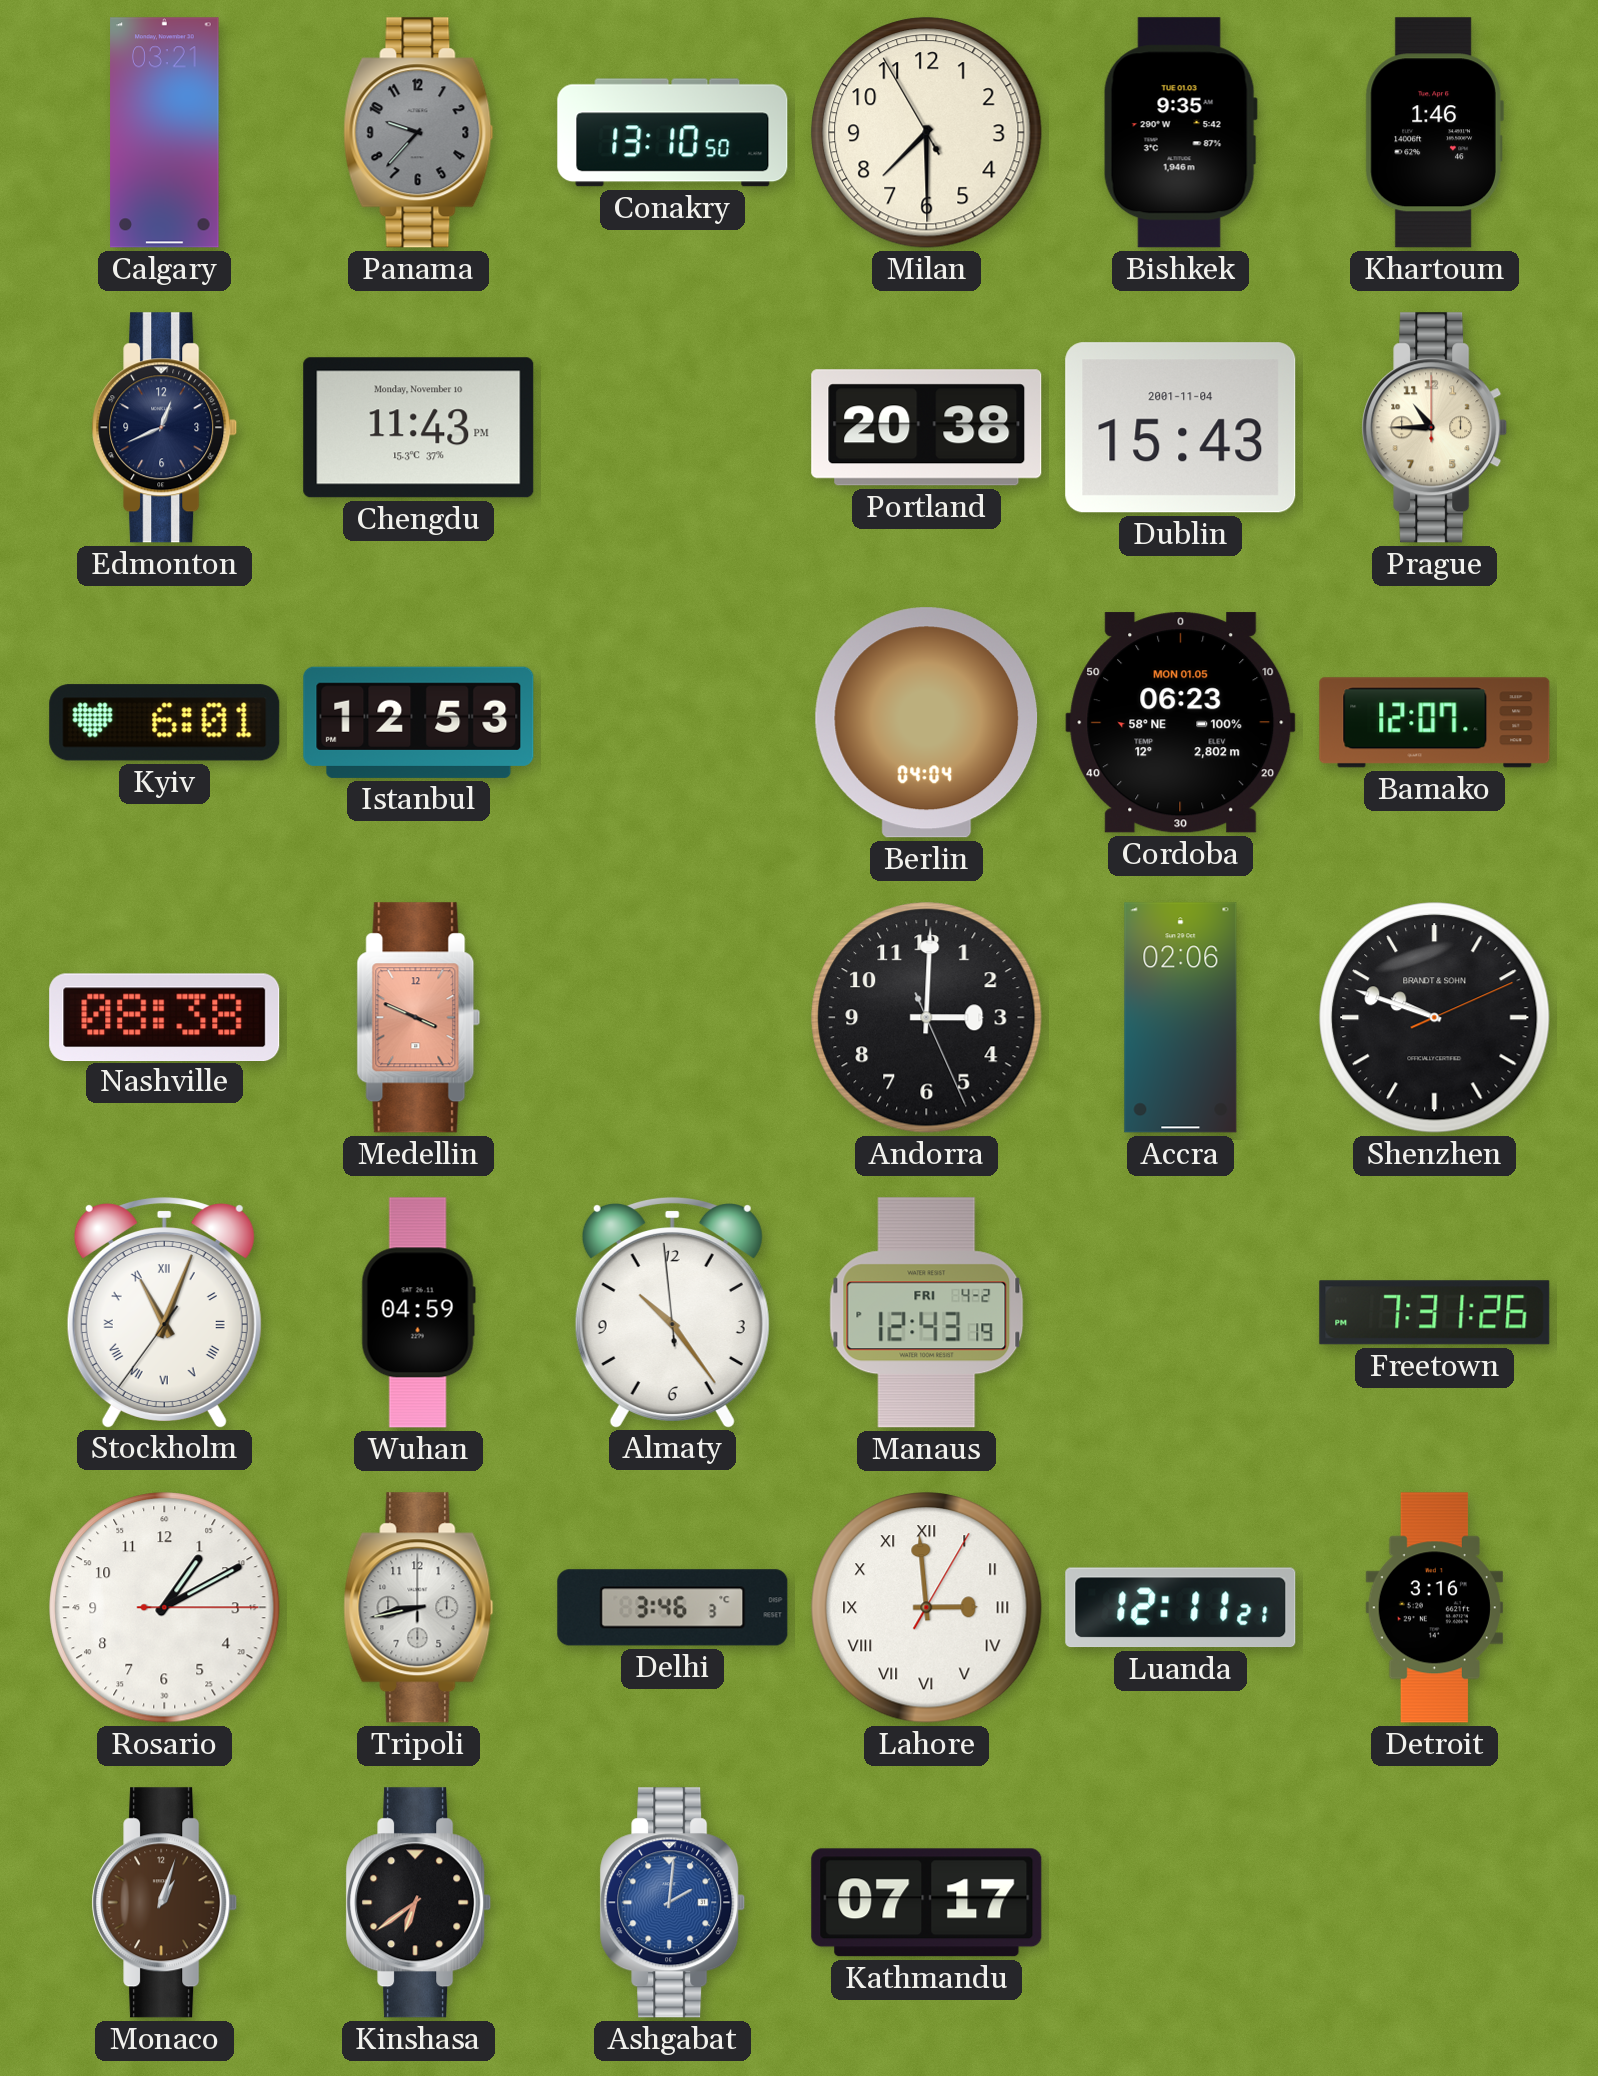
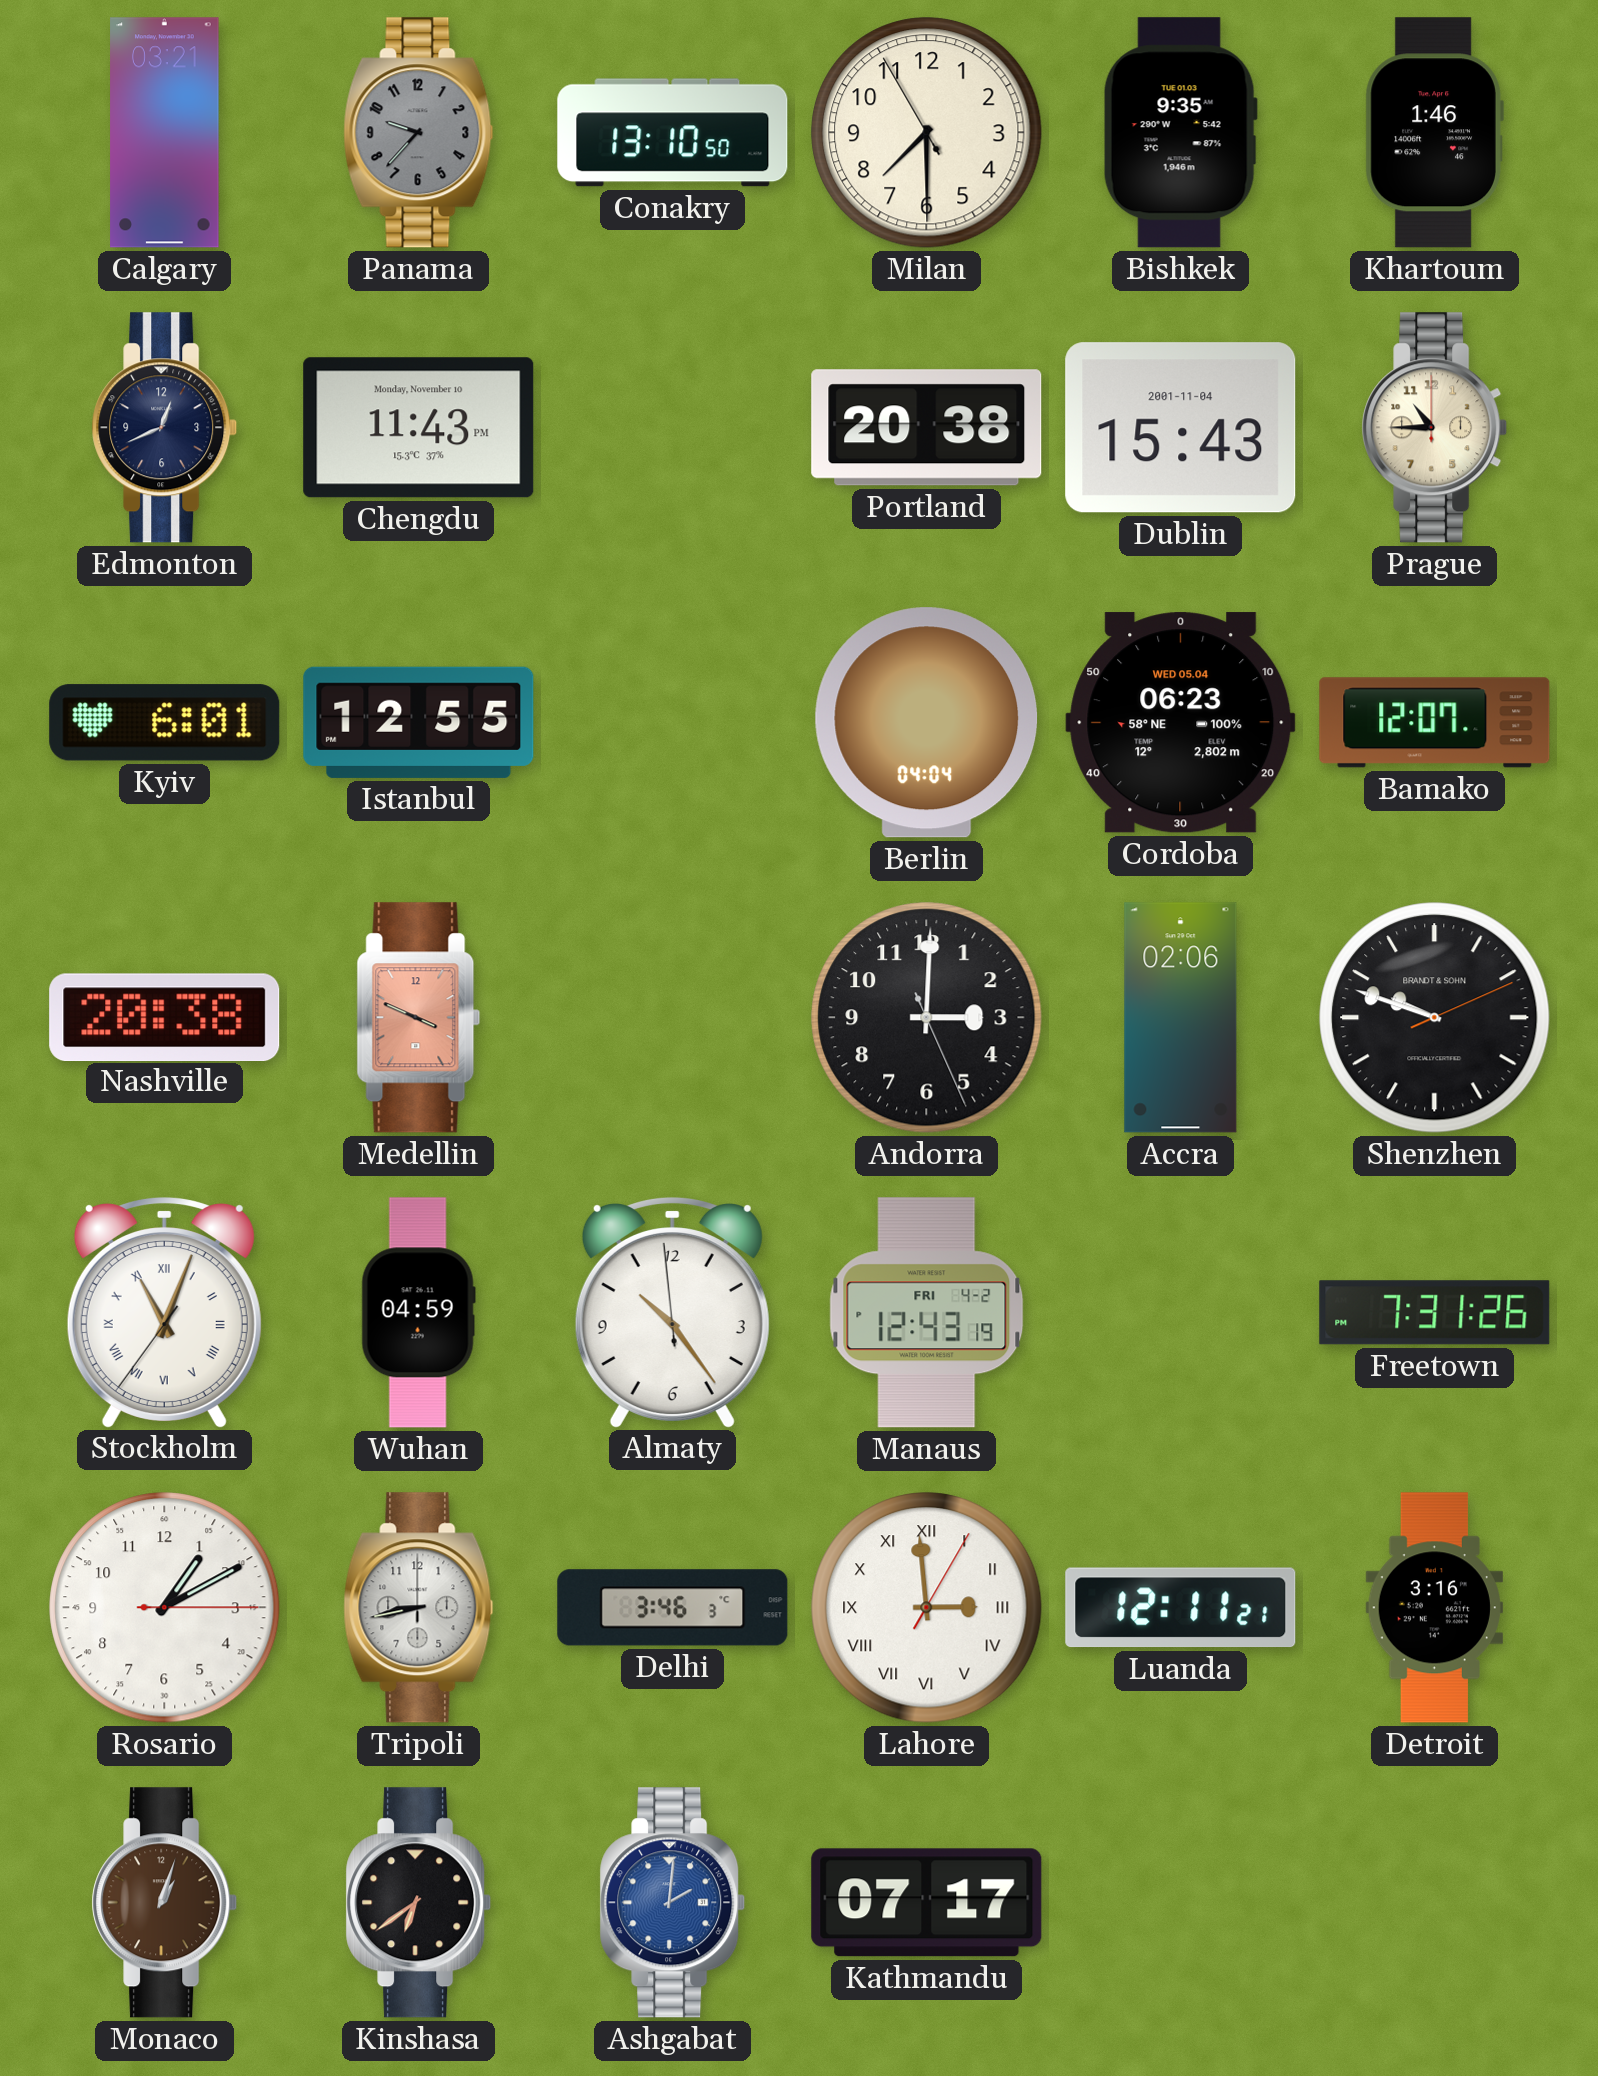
Istanbul: 12:53 -> 12:55 (419, 722)
Cordoba date: MON 01.05 -> WED 05.04 (1181, 723)
Nashville: 08:38 -> 20:38 (165, 1017)
